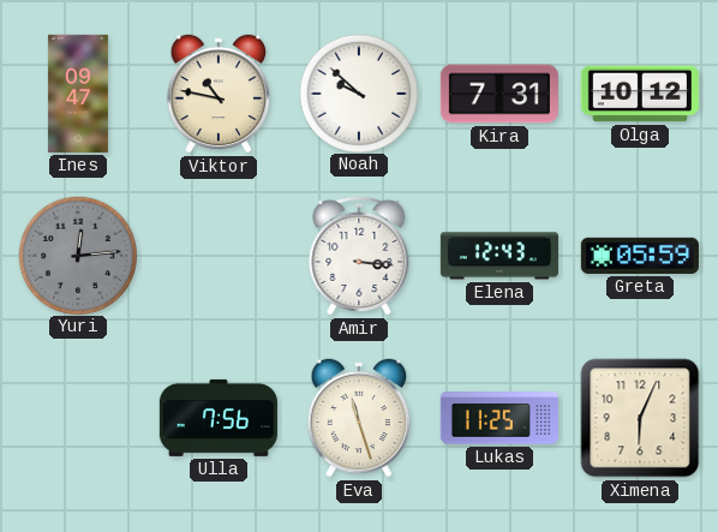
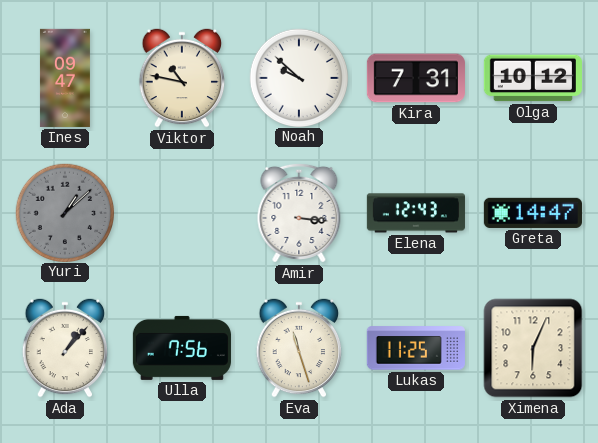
Yuri: 12:14 -> 1:08 (64, 212)
Greta: 05:59 -> 14:47 (533, 213)
Ada: none -> 1:07 (65, 348)
